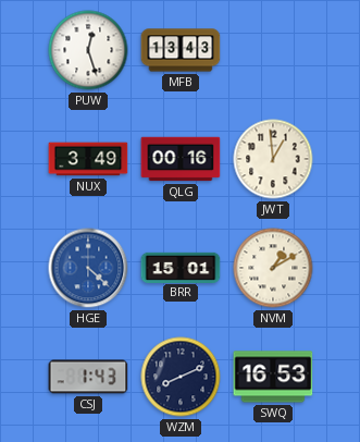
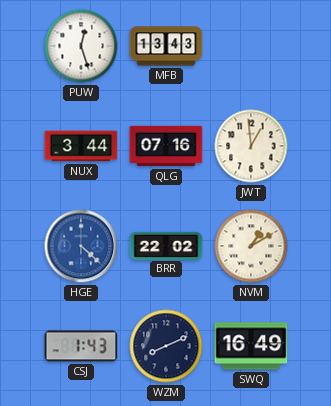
NUX: 3:49 -> 3:44 (81, 146)
QLG: 00:16 -> 07:16 (166, 146)
BRR: 15:01 -> 22:02 (166, 245)
SWQ: 16:53 -> 16:49 (251, 346)
